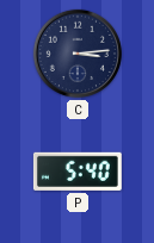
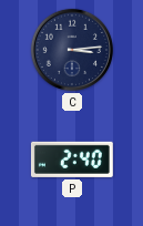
P: 5:40 -> 2:40 (72, 160)
